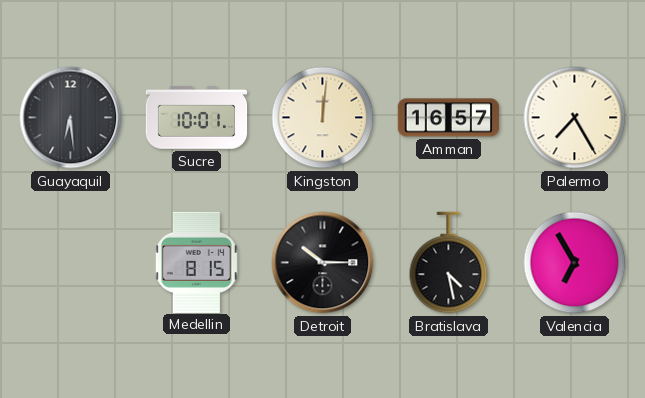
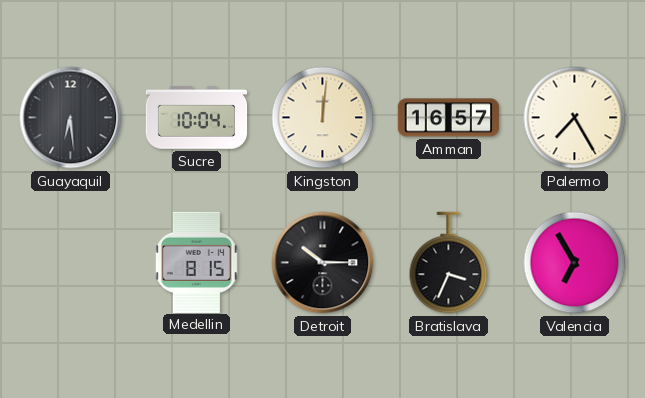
Sucre: 10:01 -> 10:04 (197, 118)
Bratislava: 4:28 -> 3:34 (449, 263)
